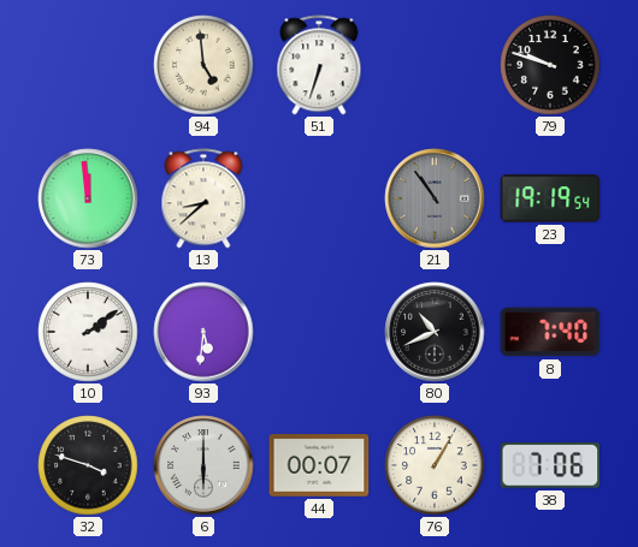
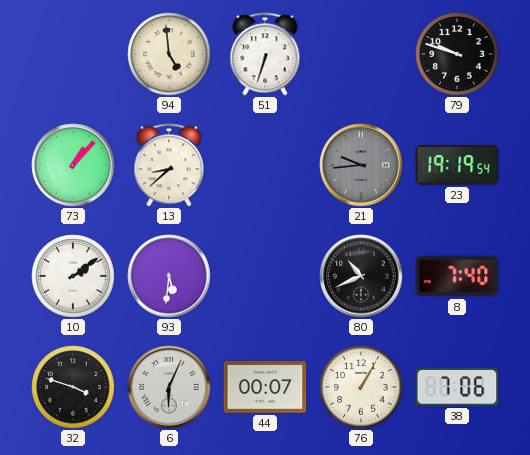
73: 11:59 -> 1:07 (73, 165)
21: 10:54 -> 9:44 (361, 165)
6: 6:00 -> 6:04 (169, 387)
